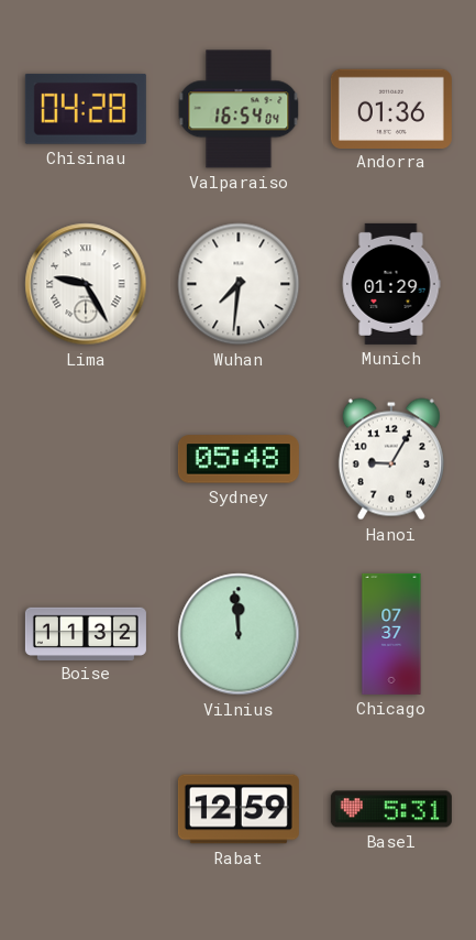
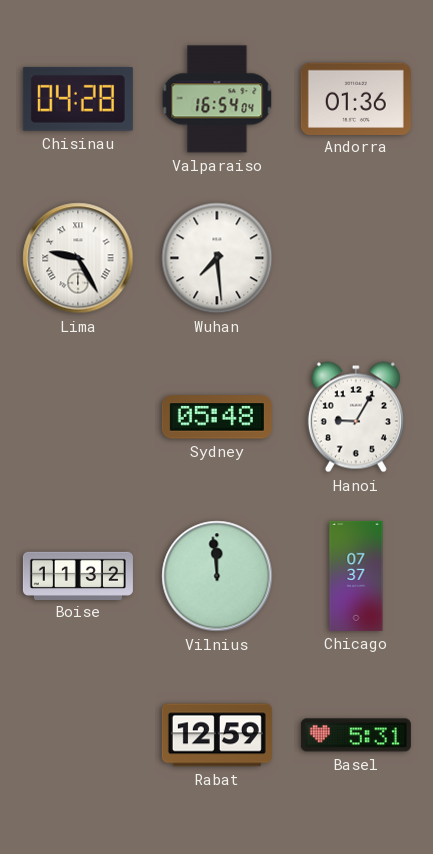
Wuhan: 7:31 -> 7:29 (217, 258)
Munich: 01:29 -> none (391, 284)
